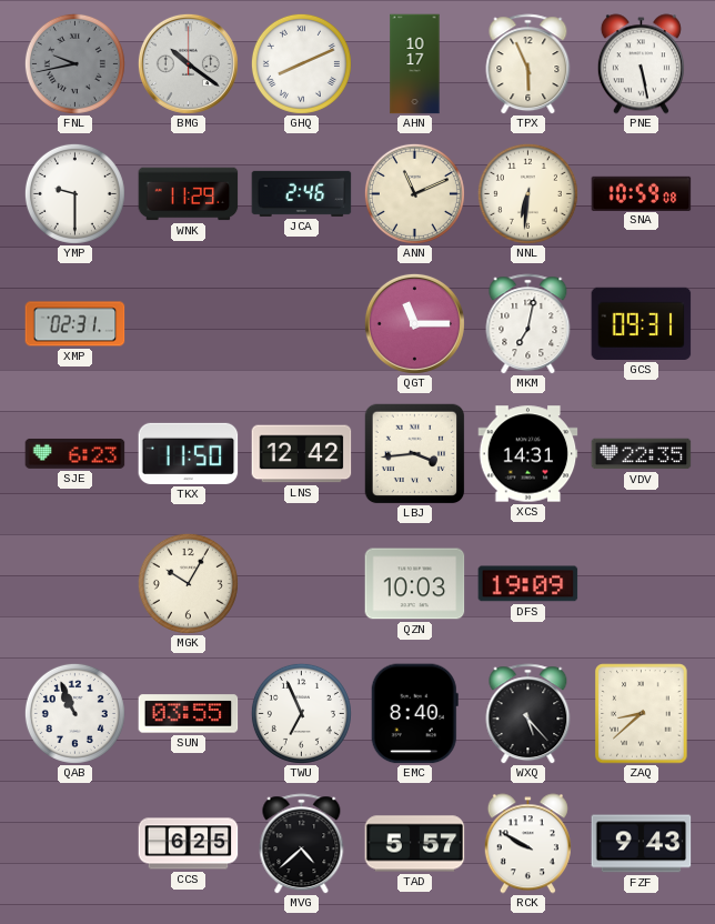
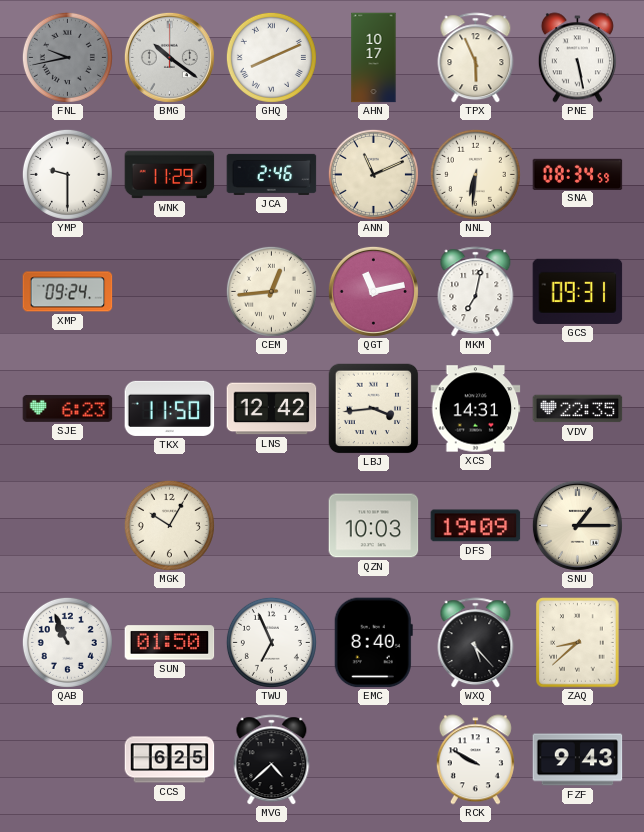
SNA: 10:59 -> 08:34 (578, 174)
XMP: 02:31 -> 09:24 (68, 292)
CEM: none -> 12:44 (271, 291)
QGT: 11:15 -> 11:13 (373, 291)
SNU: none -> 1:15 (577, 525)
SUN: 03:55 -> 01:50 (170, 643)
TAD: 5:57 -> none (415, 844)
